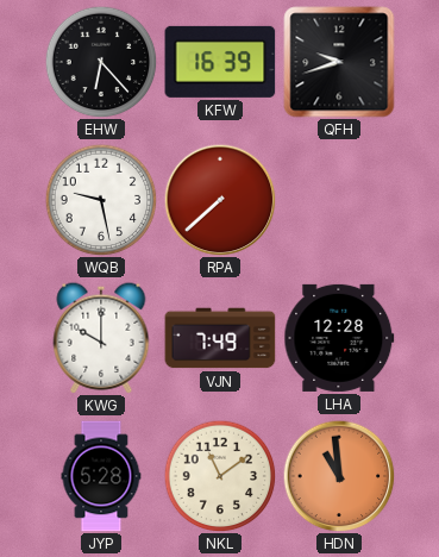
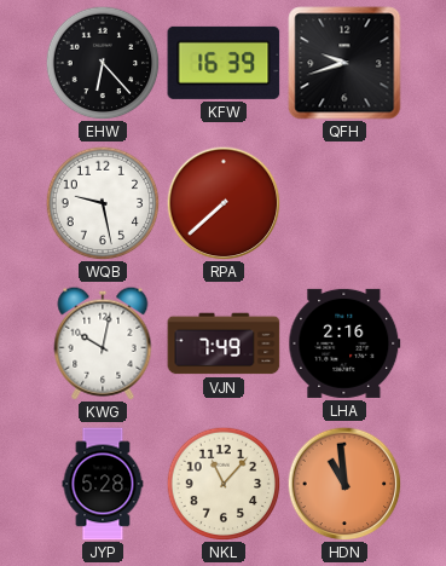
KWG: 10:00 -> 10:02 (103, 343)
LHA: 12:28 -> 2:16 (344, 343)
NKL: 11:09 -> 11:07 (224, 484)
